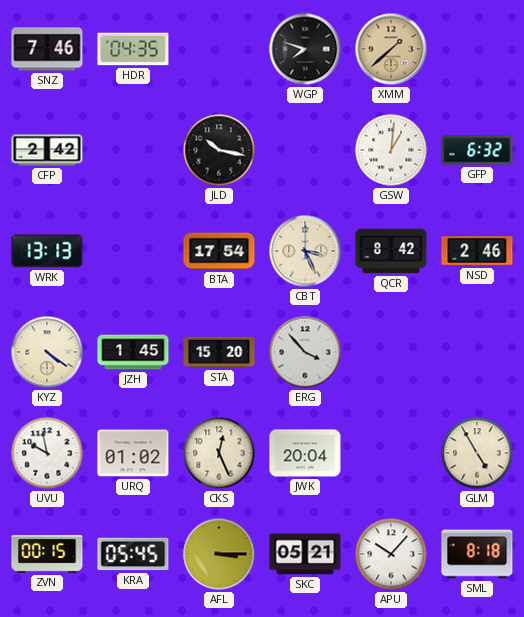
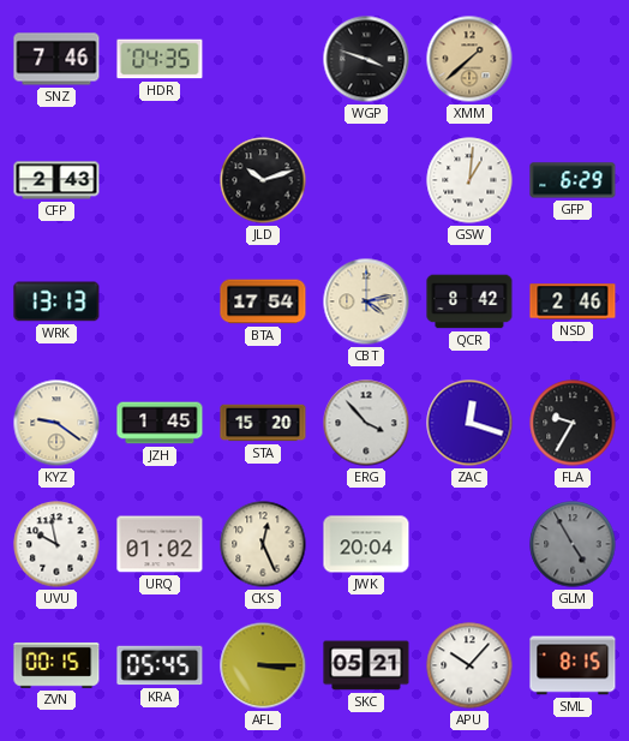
WGP: 7:48 -> 3:48 (366, 59)
CFP: 2:42 -> 2:43 (56, 180)
JLD: 10:17 -> 10:12 (263, 180)
GFP: 6:32 -> 6:29 (573, 180)
CBT: 3:26 -> 4:13 (366, 301)
KYZ: 4:21 -> 9:21 (56, 423)
ZAC: none -> 12:18 (469, 423)
FLA: none -> 9:35 (573, 423)
GLM dial: cream -> grey (573, 544)
SML: 8:18 -> 8:15 (573, 665)
